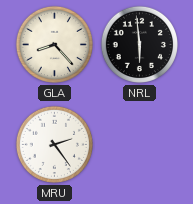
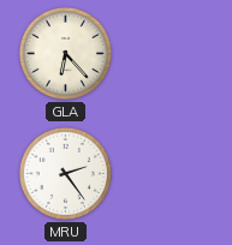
GLA: 8:23 -> 6:23 (65, 53)
NRL: 5:59 -> none (139, 44)
